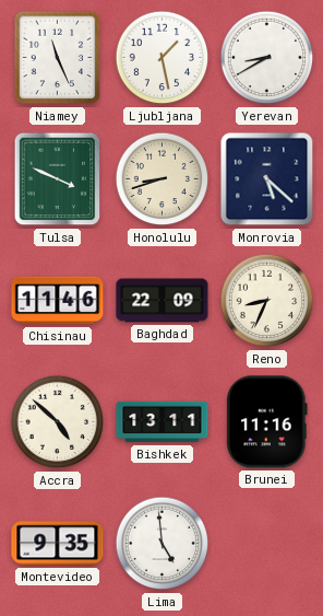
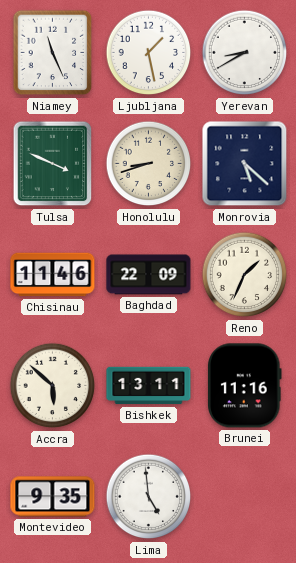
Reno: 8:34 -> 1:34 (245, 275)
Accra: 4:52 -> 5:52 (53, 386)
